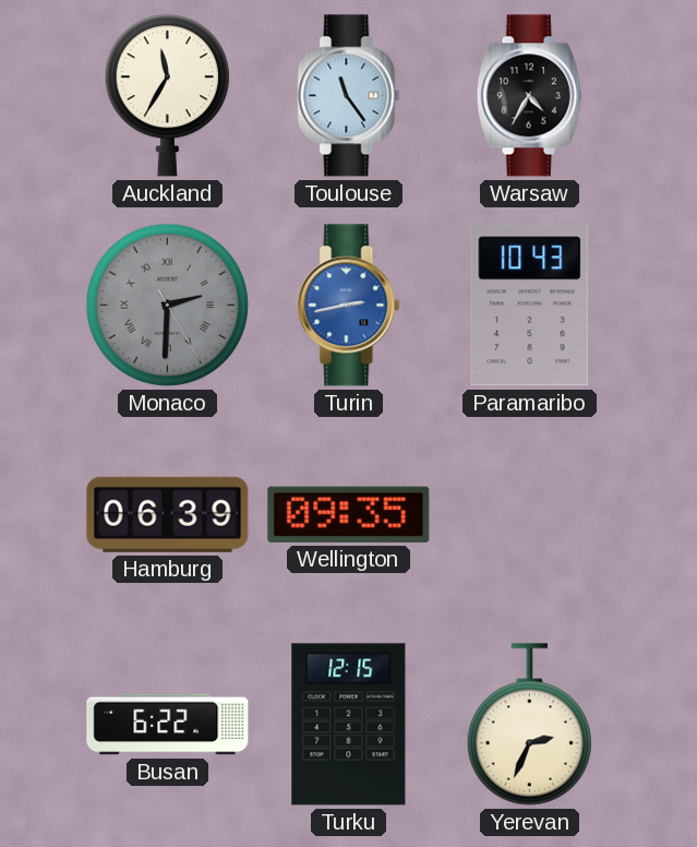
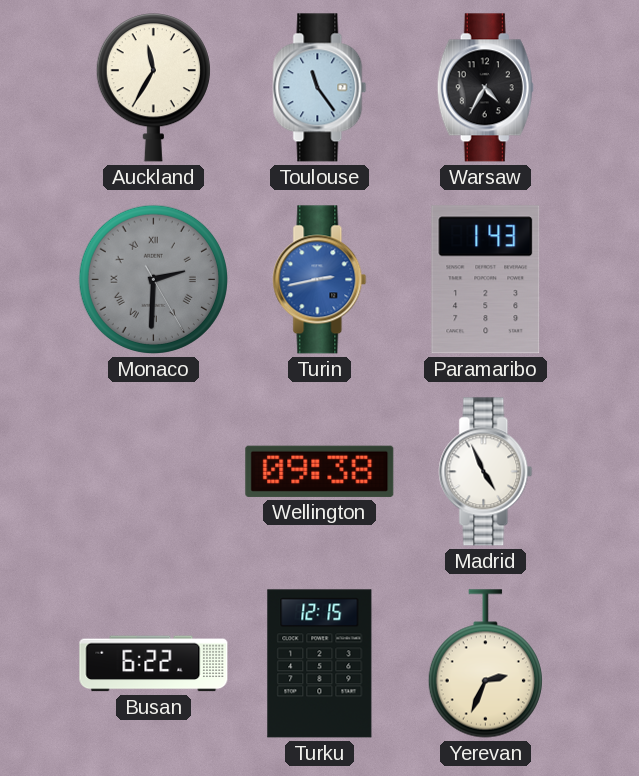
Paramaribo: 10:43 -> 1:43 (486, 280)
Hamburg: 06:39 -> none (168, 514)
Wellington: 09:35 -> 09:38 (320, 471)
Madrid: none -> 4:56 (486, 472)
